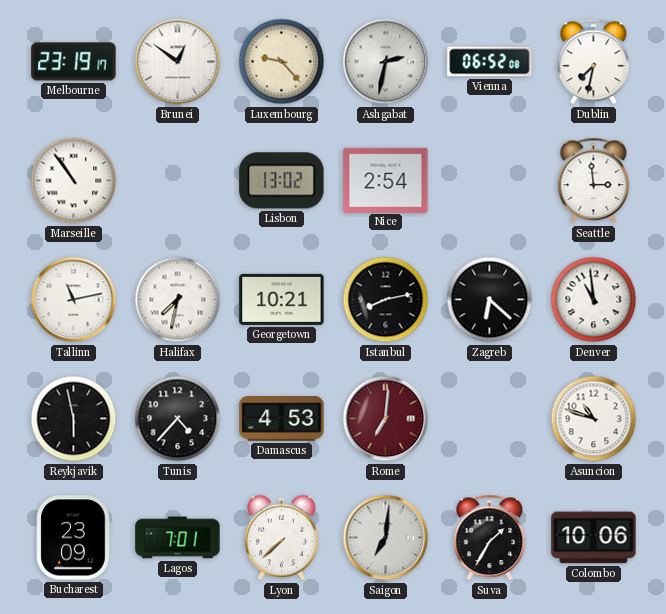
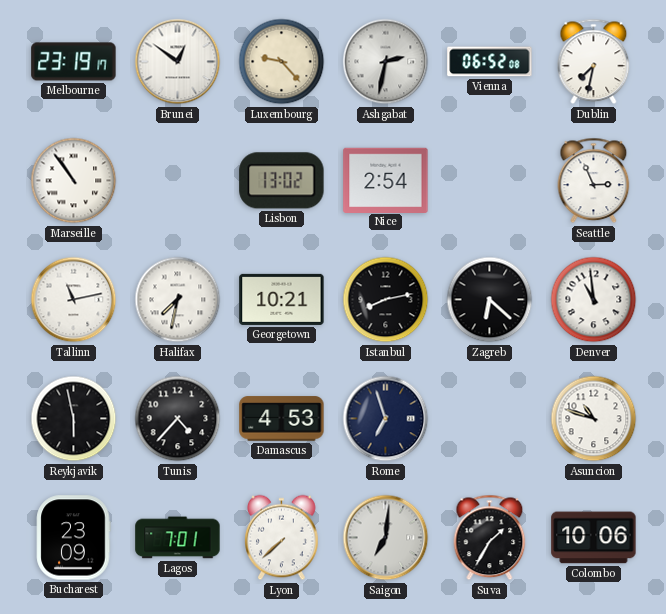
Seattle: 2:59 -> 2:56 (594, 181)
Rome: 7:01 -> 6:57 (386, 419)
Rome dial: burgundy -> navy (386, 419)
